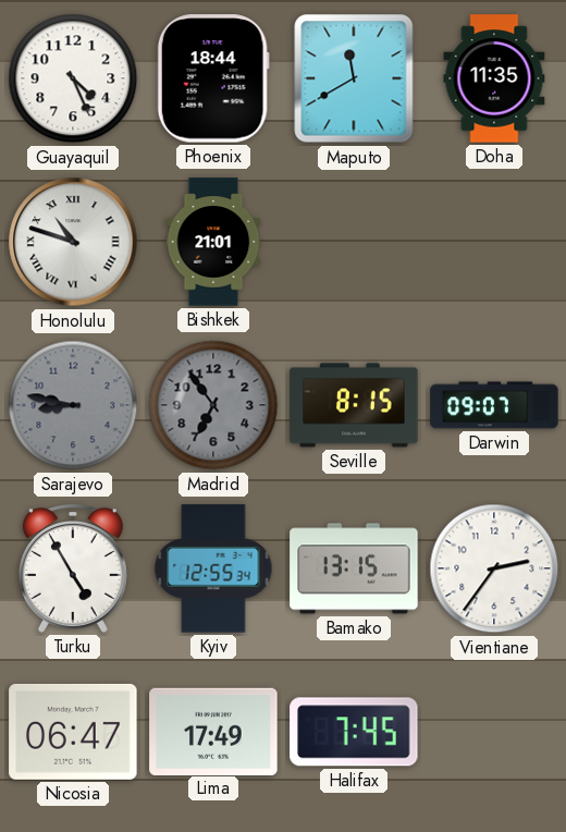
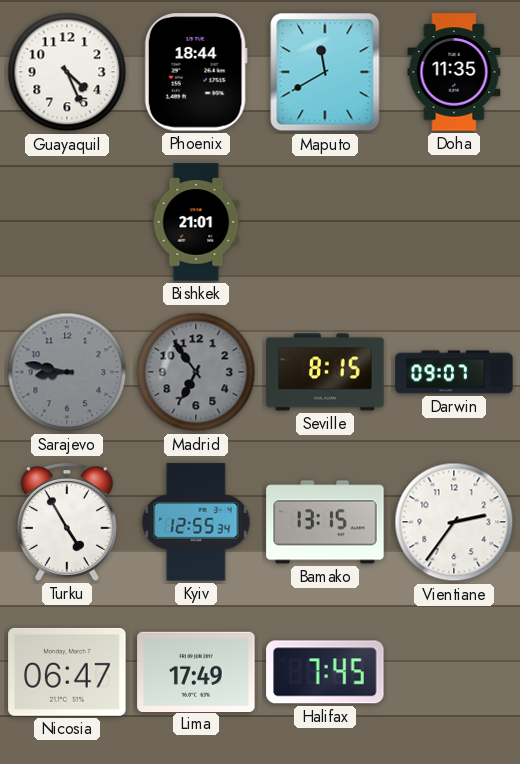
Honolulu: 10:48 -> none (73, 242)
